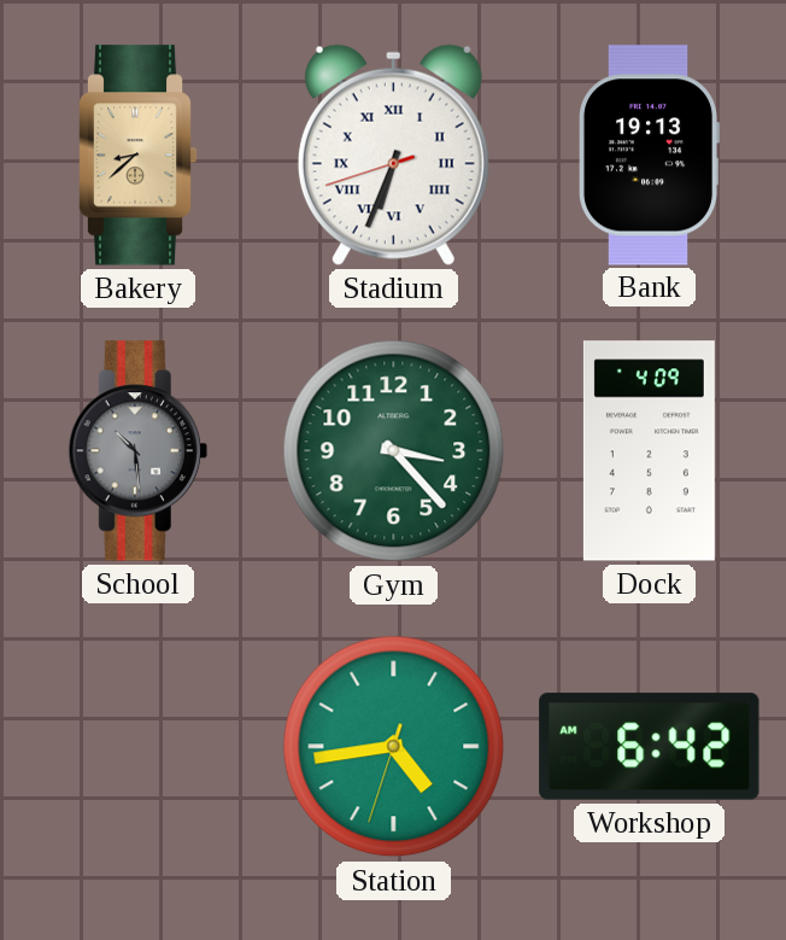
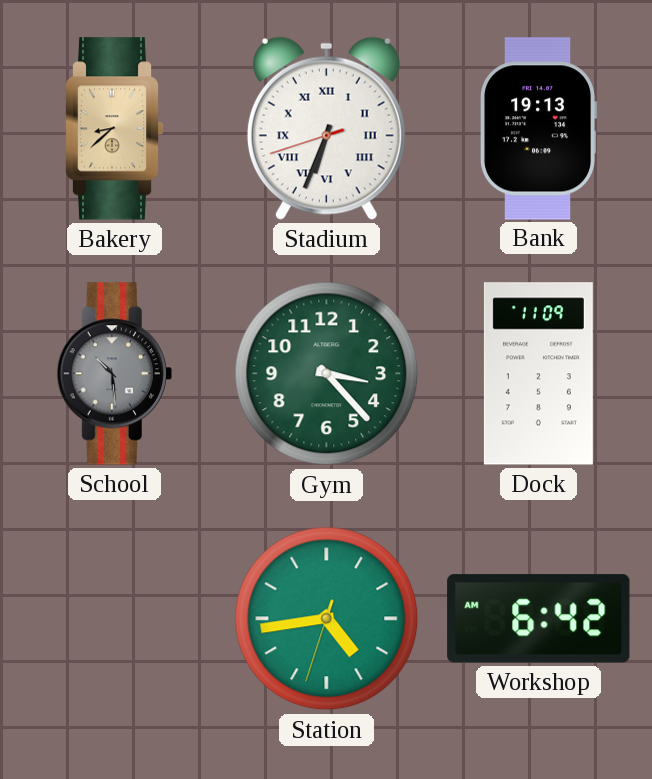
Dock: 4:09 -> 11:09 (538, 374)
